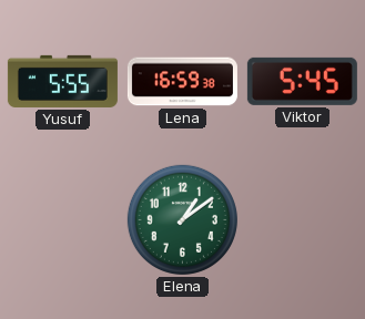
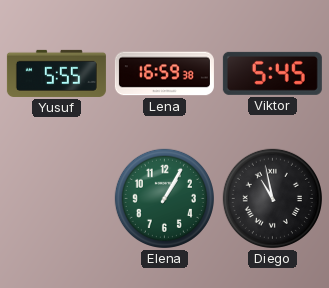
Elena: 1:09 -> 1:05 (164, 198)
Diego: none -> 10:58 (272, 198)
